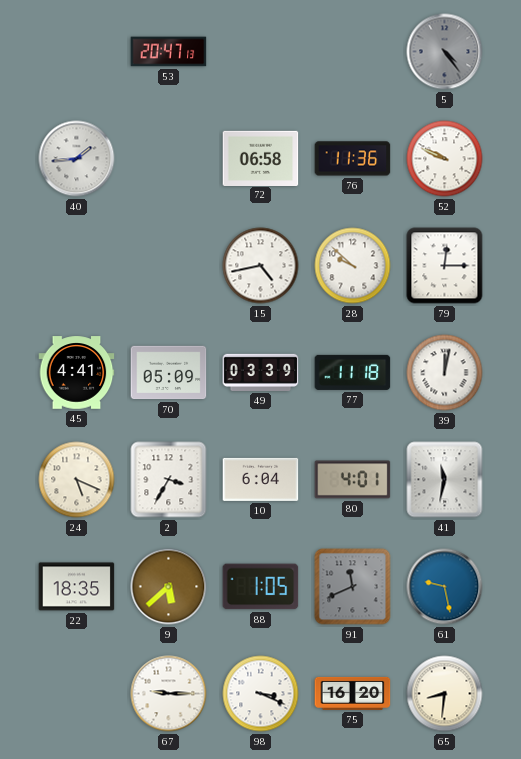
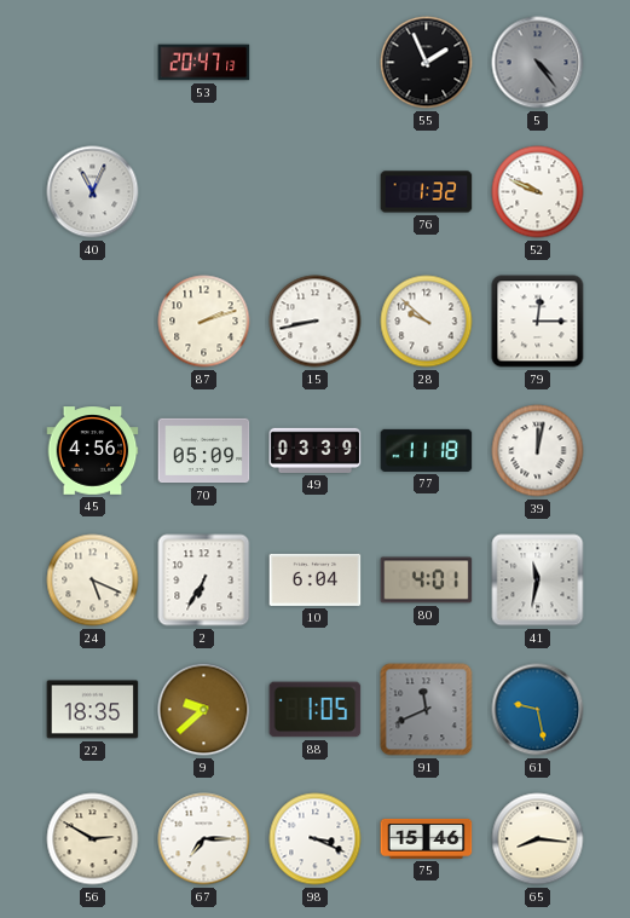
55: none -> 1:56 (427, 63)
40: 1:44 -> 11:04 (93, 192)
72: 06:58 -> none (261, 158)
76: 11:36 -> 1:32 (427, 192)
87: none -> 2:12 (204, 322)
15: 4:43 -> 8:43 (316, 322)
45: 4:41 -> 4:56 (93, 451)
2: 3:35 -> 6:35 (204, 581)
9: 5:38 -> 9:38 (204, 710)
56: none -> 2:50 (93, 839)
67: 9:15 -> 7:15 (204, 839)
75: 16:20 -> 15:46 (427, 838)
65: 8:31 -> 8:16 (538, 839)
